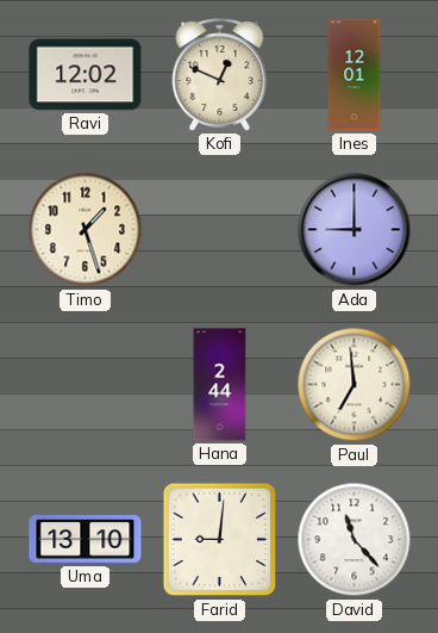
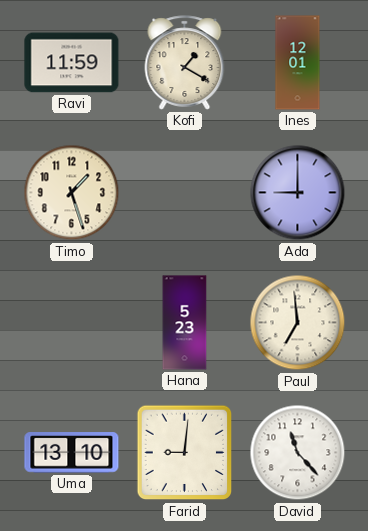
Ravi: 12:02 -> 11:59 (72, 63)
Kofi: 12:49 -> 1:20 (185, 63)
Hana: 2:44 -> 5:23 (185, 323)
